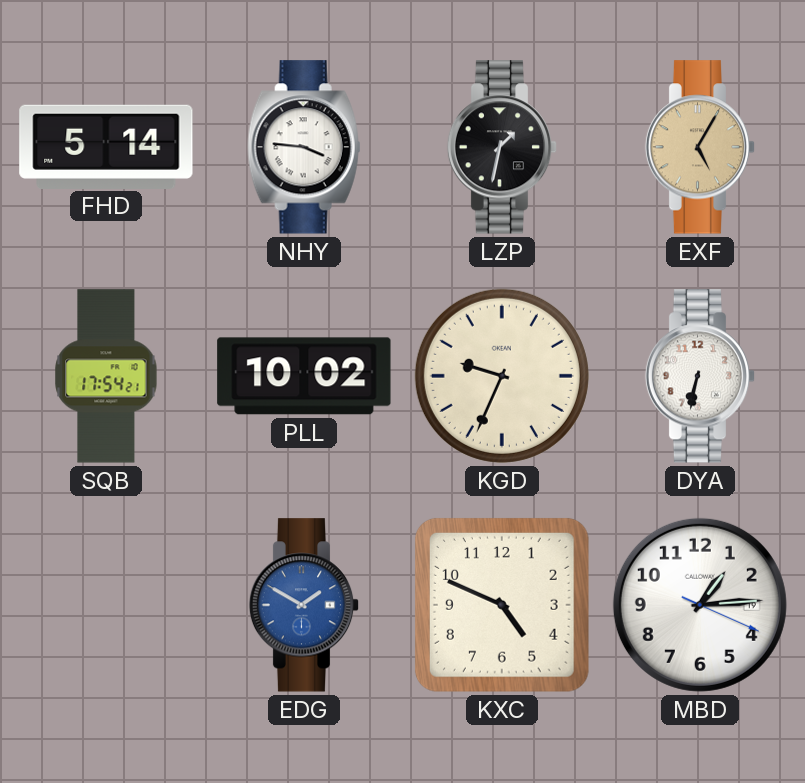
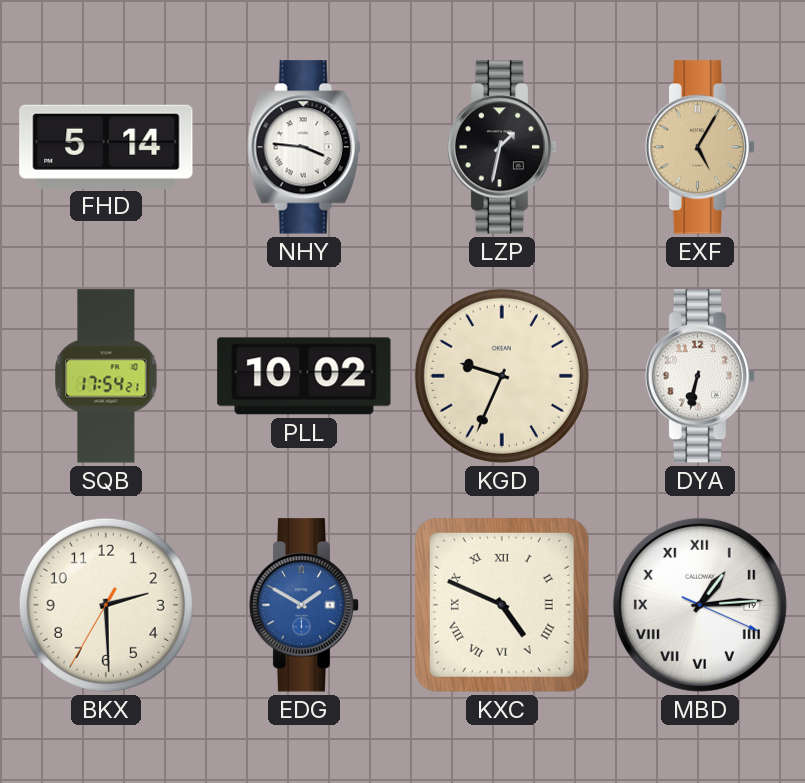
BKX: none -> 2:29 (106, 605)
KXC numerals: Arabic -> Roman (502, 605)
MBD numerals: Arabic -> Roman (700, 605)
